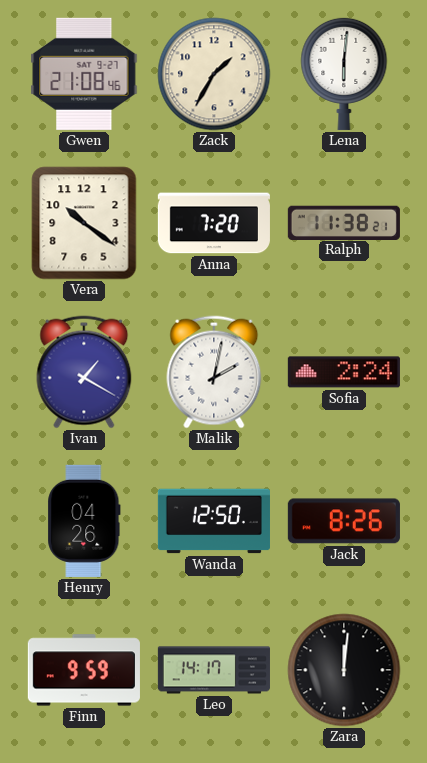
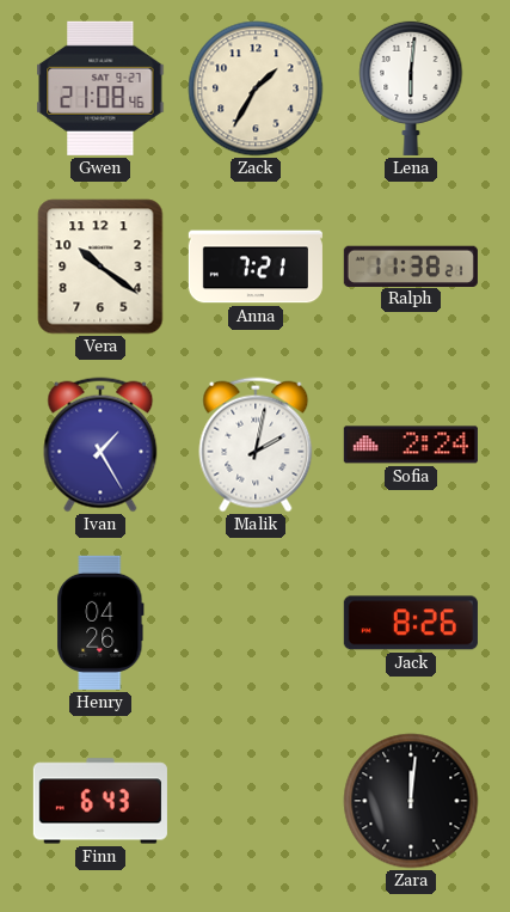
Anna: 7:20 -> 7:21 (256, 267)
Ivan: 1:20 -> 1:25 (100, 445)
Wanda: 12:50 -> none (214, 521)
Finn: 9:59 -> 6:43 (100, 801)
Leo: 14:17 -> none (214, 670)
